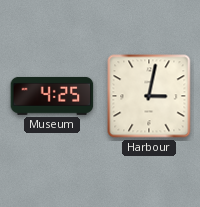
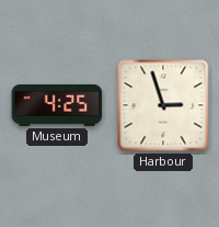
Harbour: 3:02 -> 2:57 (163, 105)
